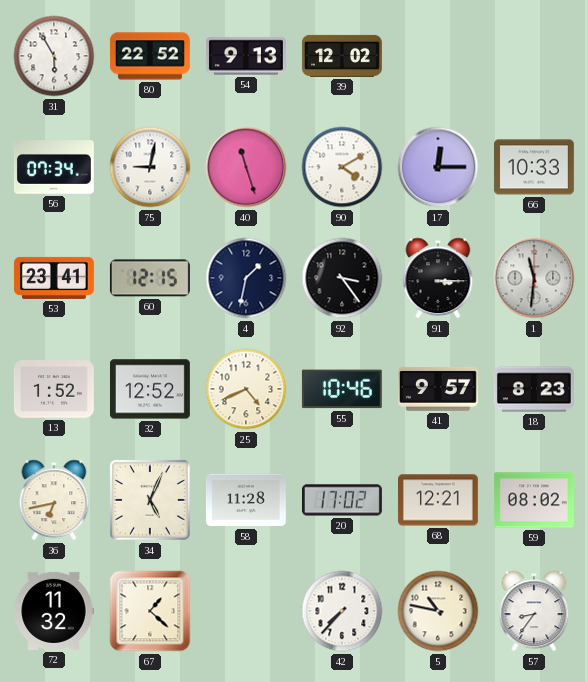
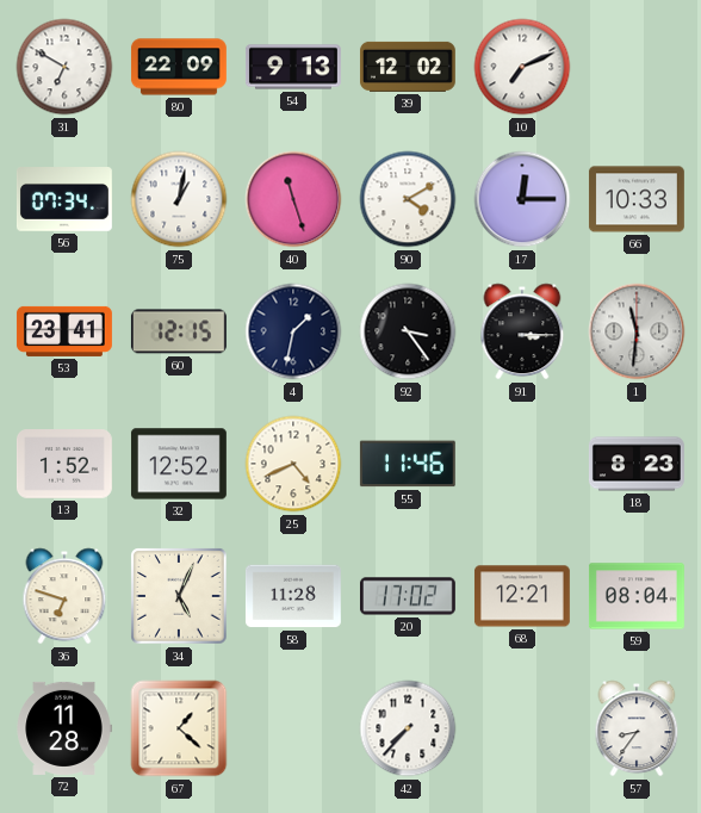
31: 5:55 -> 6:50 (64, 67)
80: 22:52 -> 22:09 (179, 67)
10: none -> 7:11 (522, 67)
75: 9:02 -> 1:02 (179, 199)
55: 10:46 -> 11:46 (408, 464)
41: 9:57 -> none (438, 390)
36: 6:43 -> 6:48 (64, 596)
59: 08:02 -> 08:04 (637, 596)
72: 11:32 -> 11:28 (64, 728)
5: 10:47 -> none (438, 611)
